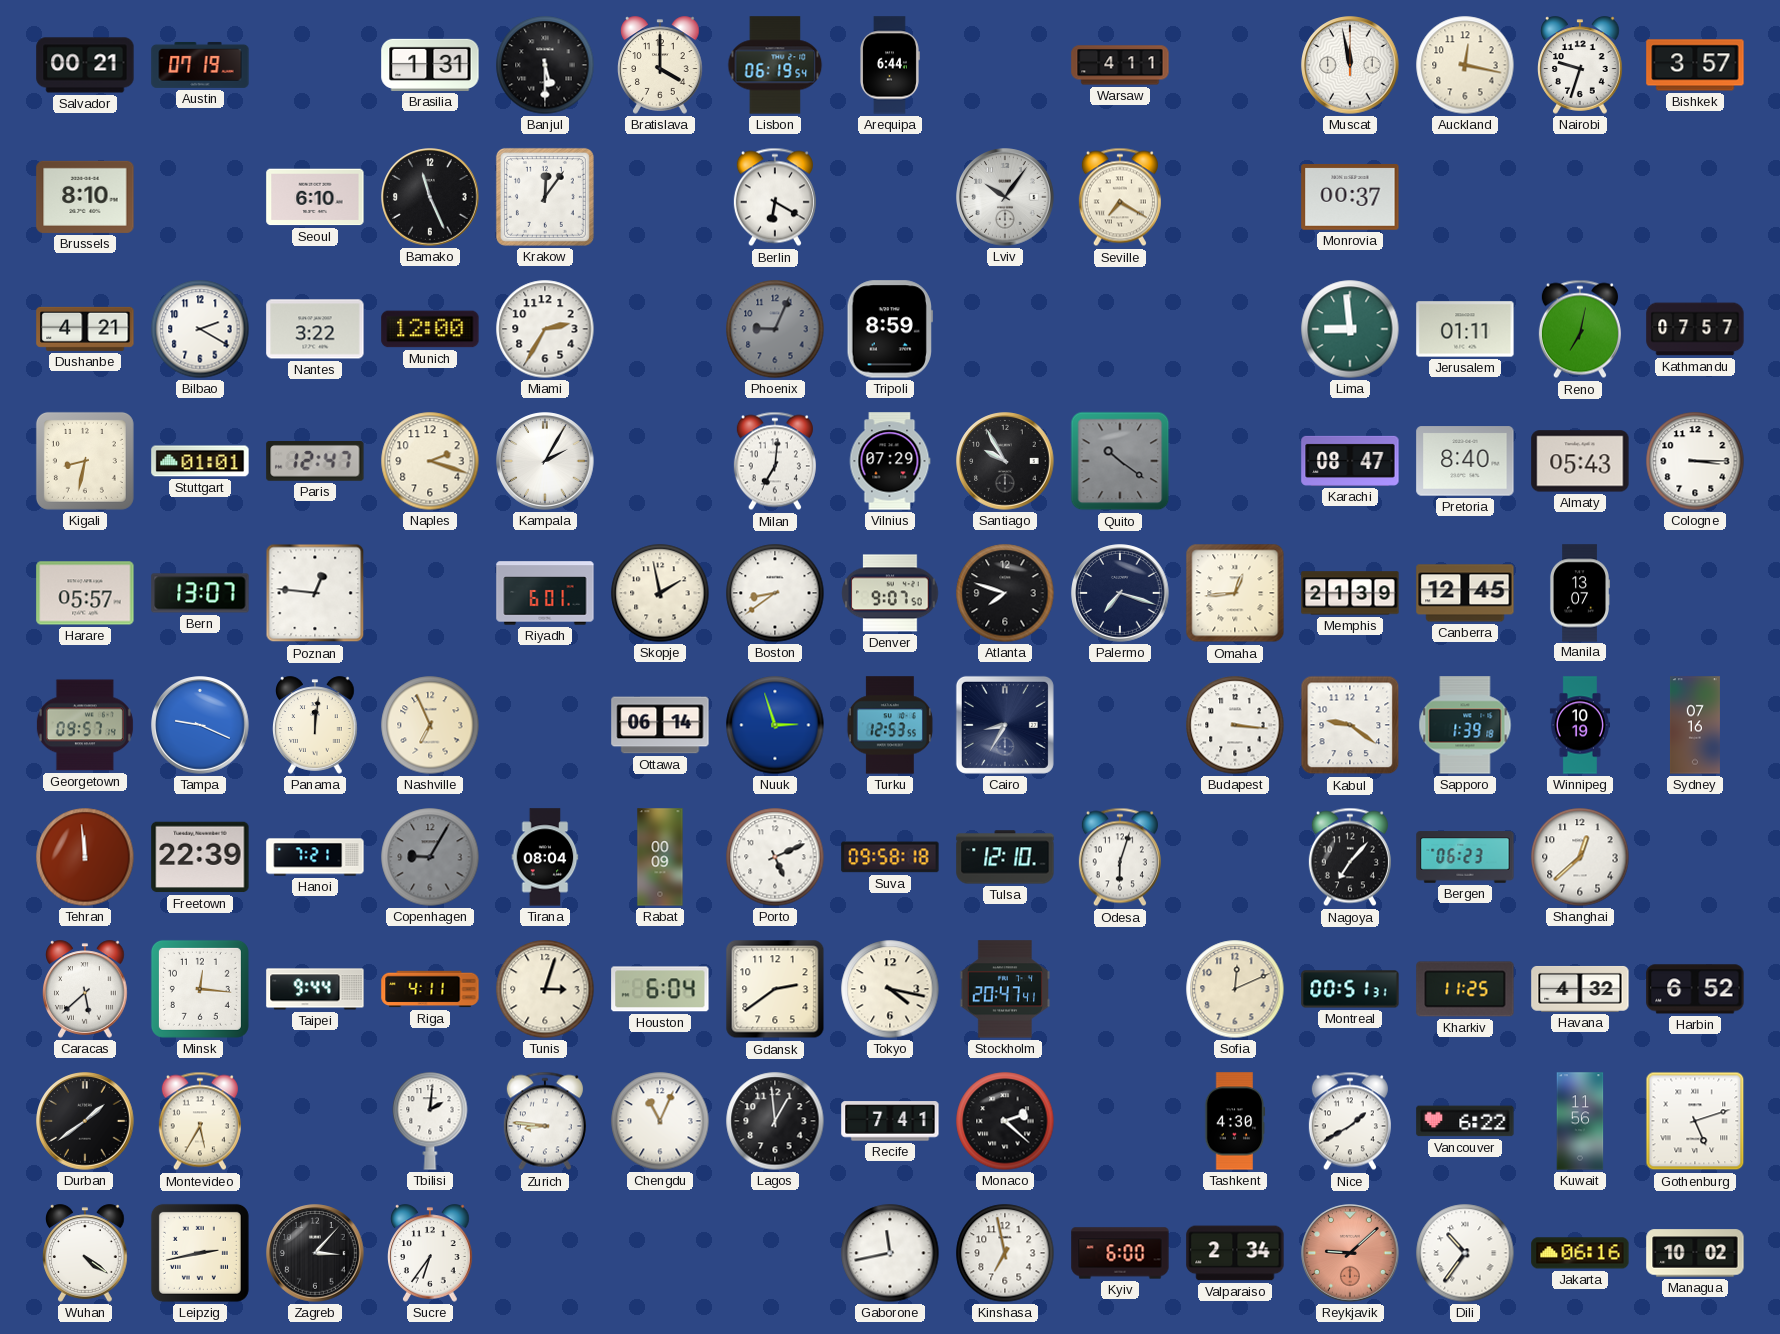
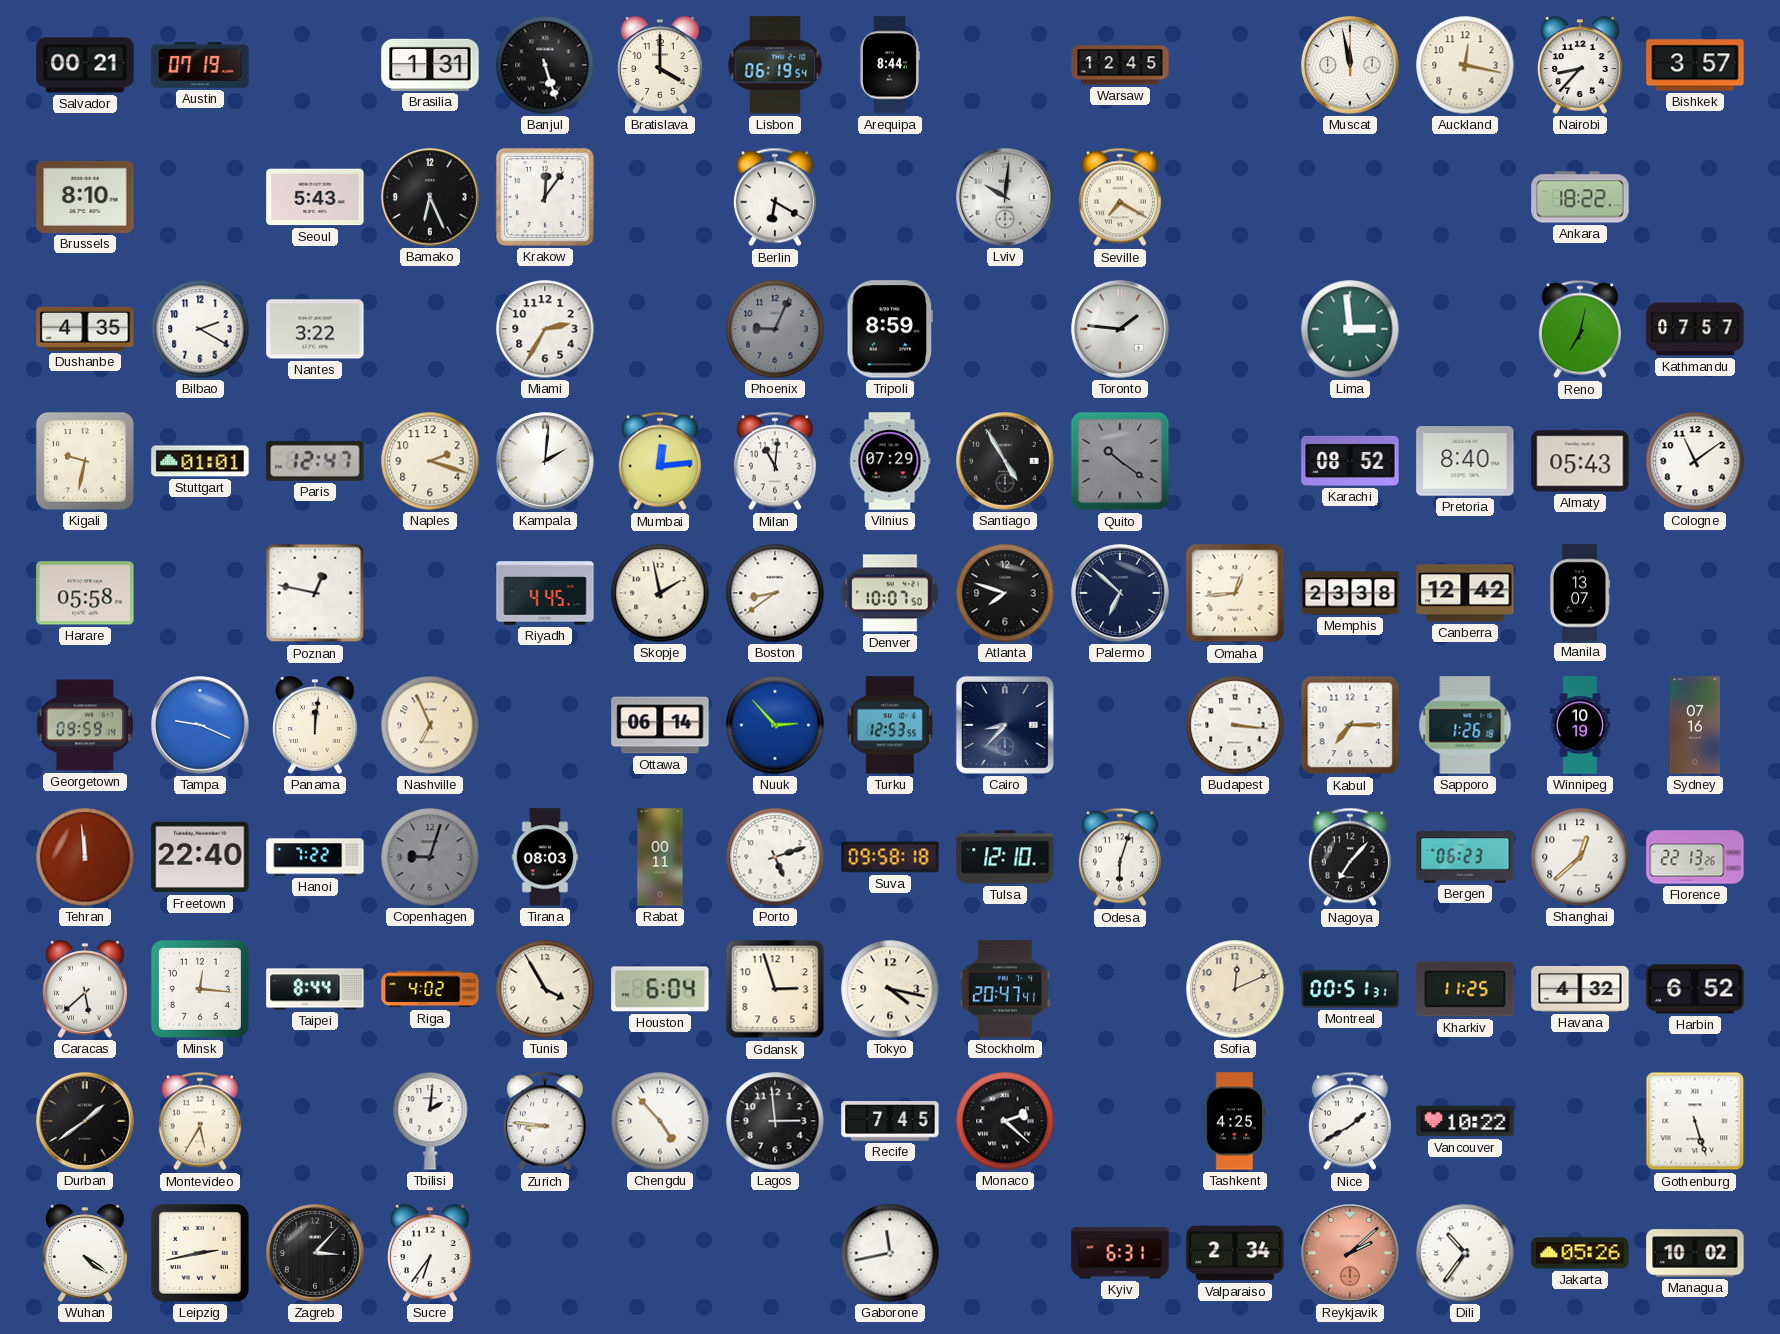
Banjul: 5:30 -> 5:27 (545, 65)
Arequipa: 6:44 -> 8:44 (890, 65)
Warsaw: 4:11 -> 12:45 (1120, 65)
Nairobi: 9:33 -> 8:37 (1580, 65)
Seoul: 6:10 -> 5:43 (315, 197)
Bamako: 11:26 -> 6:26 (430, 197)
Lviv: 10:06 -> 10:01 (1005, 197)
Monrovia: 00:37 -> none (1350, 198)
Ankara: none -> 18:22 (1580, 197)
Dushanbe: 4:21 -> 4:35 (85, 329)
Munich: 12:00 -> none (430, 329)
Toronto: none -> 1:46 (1120, 329)
Lima: 8:59 -> 2:59 (1350, 329)
Jerusalem: 01:11 -> none (1465, 329)
Kigali: 8:32 -> 9:32 (85, 461)
Kampala: 2:05 -> 2:01 (545, 461)
Mumbai: none -> 12:14 (660, 461)
Milan: 7:01 -> 11:01 (775, 461)
Santiago: 9:55 -> 4:55 (1005, 461)
Karachi: 08:47 -> 08:52 (1350, 461)
Cologne: 3:15 -> 11:09 (1695, 461)
Harare: 05:57 -> 05:58 (85, 593)
Bern: 13:07 -> none (200, 593)
Poznan: 12:46 -> 12:47 (315, 593)
Riyadh: 6:01 -> 4:45 (545, 593)
Denver: 9:07 -> 10:07 (890, 593)
Palermo: 7:18 -> 6:52 (1120, 593)
Memphis: 21:39 -> 23:38 (1350, 593)
Canberra: 12:45 -> 12:42 (1465, 593)
Georgetown: 09:57 -> 09:59 (85, 725)
Nuuk: 2:57 -> 2:53 (775, 725)
Cairo: 8:35 -> 8:37 (1005, 725)
Kabul: 9:21 -> 7:15 (1350, 725)
Sapporo: 1:39 -> 1:26 (1465, 725)
Freetown: 22:39 -> 22:40 (200, 857)
Hanoi: 7:21 -> 7:22 (315, 857)
Copenhagen: 9:05 -> 9:03 (430, 857)
Tirana: 08:04 -> 08:03 (545, 857)
Rabat: 00:09 -> 00:11 (660, 857)
Porto: 5:11 -> 5:12 (775, 857)
Florence: none -> 22:13 (1695, 857)
Taipei: 9:44 -> 8:44 (315, 989)
Riga: 4:11 -> 4:02 (430, 989)
Tunis: 3:03 -> 3:55 (545, 989)
Gdansk: 2:39 -> 2:57 (775, 989)
Chengdu: 11:04 -> 4:53 (660, 1121)
Lagos: 12:59 -> 2:59 (775, 1121)
Recife: 7:41 -> 7:45 (890, 1121)
Tashkent: 4:30 -> 4:25 (1235, 1121)
Vancouver: 6:22 -> 10:22 (1465, 1121)
Kuwait: 11:56 -> none (1580, 1121)
Gothenburg: 5:12 -> 5:27 (1695, 1121)
Kinshasa: 6:58 -> none (1005, 1253)
Kyiv: 6:00 -> 6:31 (1120, 1253)
Reykjavik: 9:08 -> 2:08 (1350, 1253)
Jakarta: 06:16 -> 05:26 (1580, 1253)
